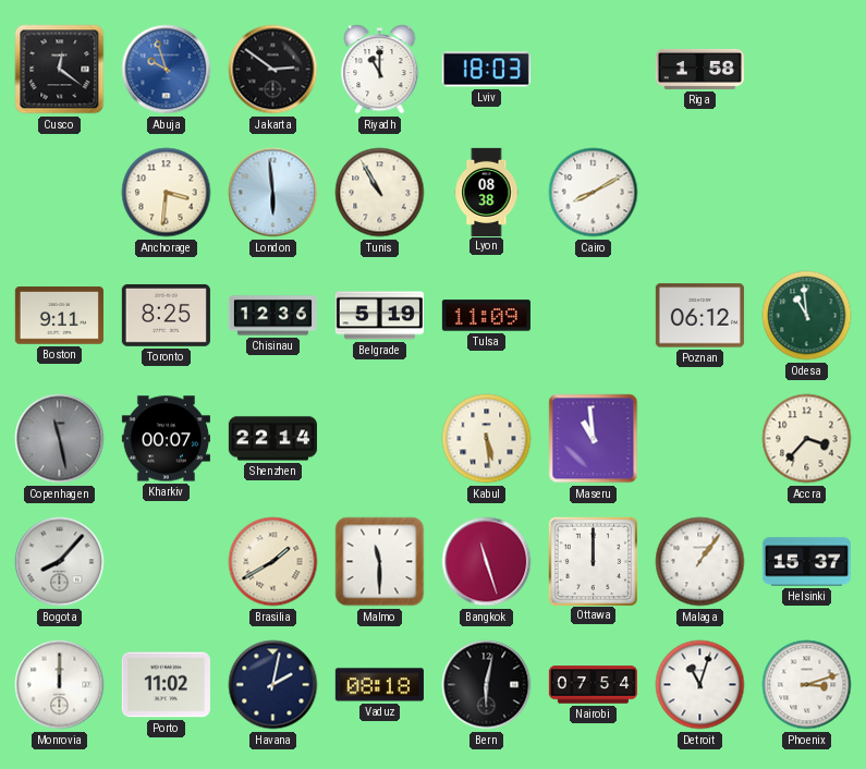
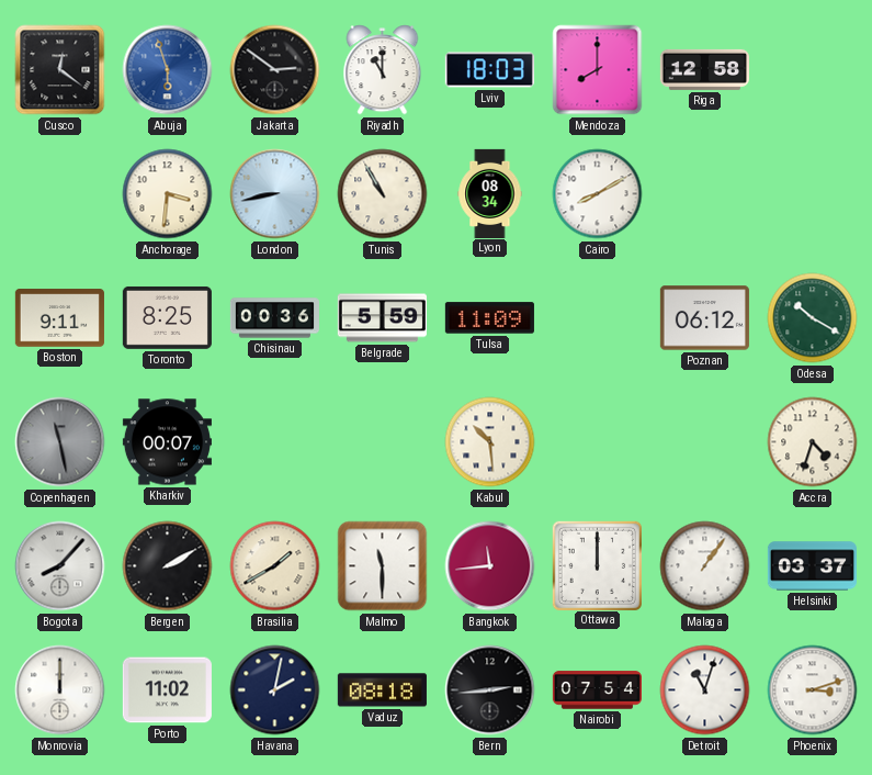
Abuja: 9:57 -> 5:57 (168, 70)
Mendoza: none -> 8:00 (598, 70)
Riga: 1:58 -> 12:58 (704, 69)
London: 5:59 -> 8:43 (275, 194)
Lyon: 08:38 -> 08:34 (490, 193)
Chisinau: 12:36 -> 00:36 (274, 318)
Belgrade: 5:19 -> 5:59 (382, 318)
Odesa: 10:59 -> 10:20 (813, 318)
Shenzhen: 22:14 -> none (272, 439)
Kabul: 5:29 -> 10:29 (490, 442)
Maseru: 10:59 -> none (594, 439)
Accra: 3:37 -> 4:33 (813, 442)
Bergen: none -> 2:10 (168, 566)
Bangkok: 11:27 -> 11:44 (490, 566)
Helsinki: 15:37 -> 03:37 (812, 566)
Bern: 6:02 -> 2:44 (490, 690)
